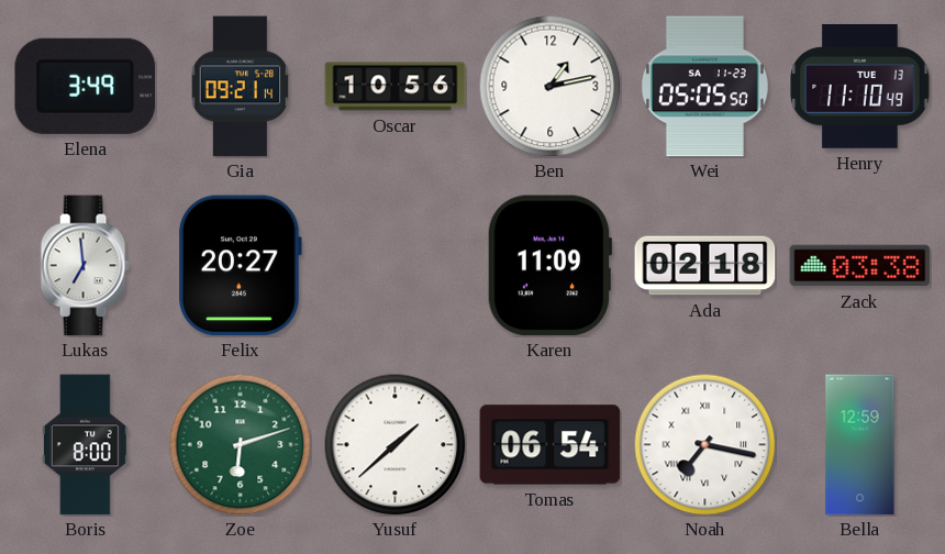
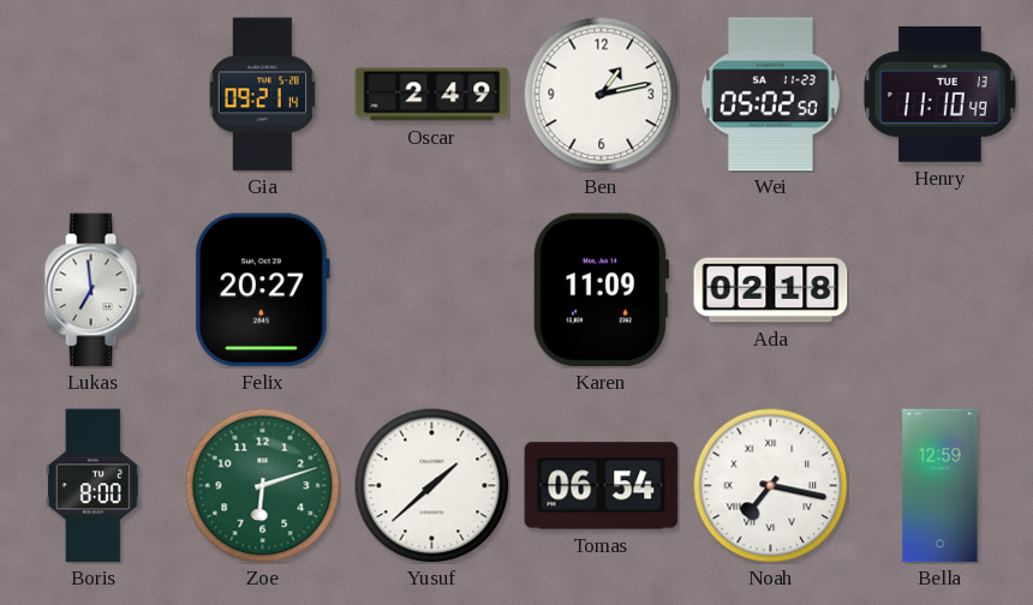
Elena: 3:49 -> none (86, 86)
Oscar: 10:56 -> 2:49 (432, 95)
Wei: 05:05 -> 05:02 (770, 95)
Zack: 03:38 -> none (860, 266)
